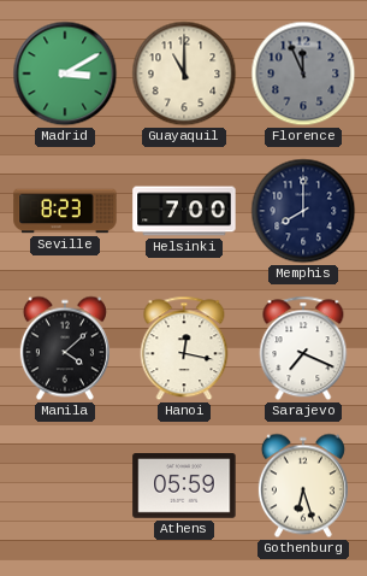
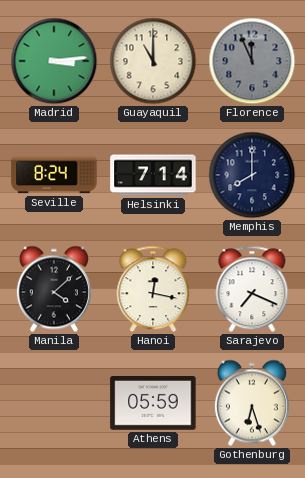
Madrid: 3:10 -> 3:14 (54, 61)
Seville: 8:23 -> 8:24 (54, 175)
Helsinki: 7:00 -> 7:14 (153, 175)
